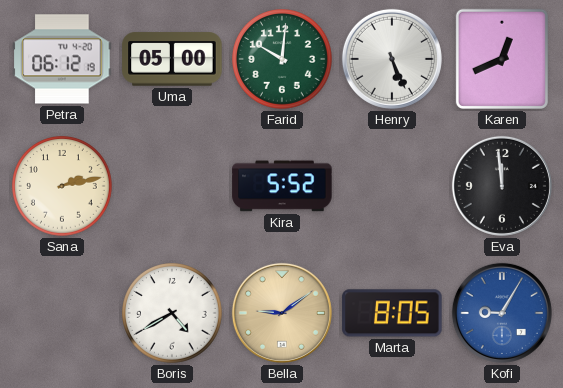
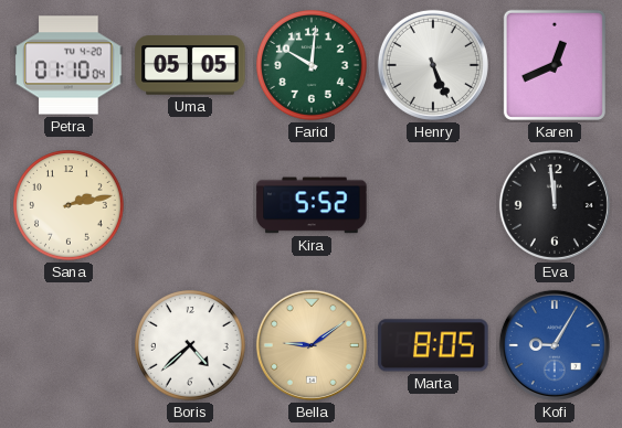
Petra: 06:12 -> 01:10 (68, 65)
Uma: 05:00 -> 05:05 (190, 65)
Boris: 4:40 -> 4:38 (191, 346)
